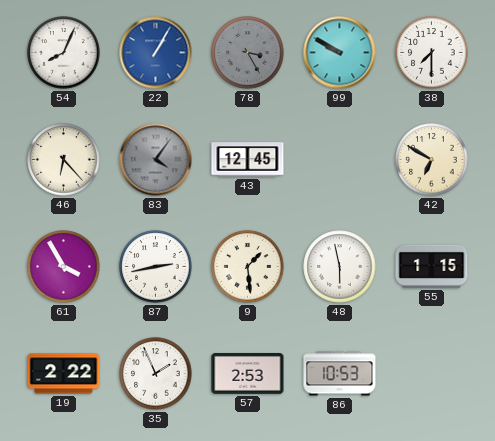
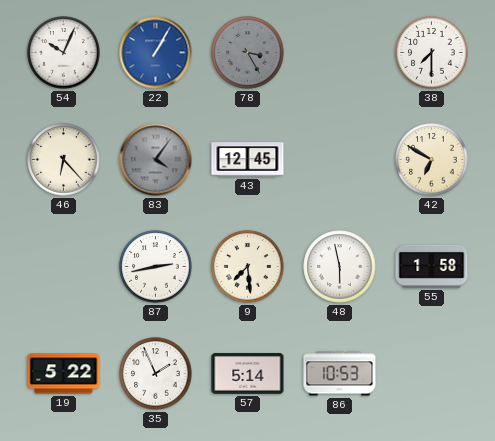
54: 8:04 -> 10:04 (64, 53)
99: 9:50 -> none (340, 53)
61: 3:55 -> none (64, 267)
9: 1:29 -> 7:29 (248, 267)
55: 1:15 -> 1:58 (432, 266)
19: 2:22 -> 5:22 (64, 374)
57: 2:53 -> 5:14 (248, 374)
